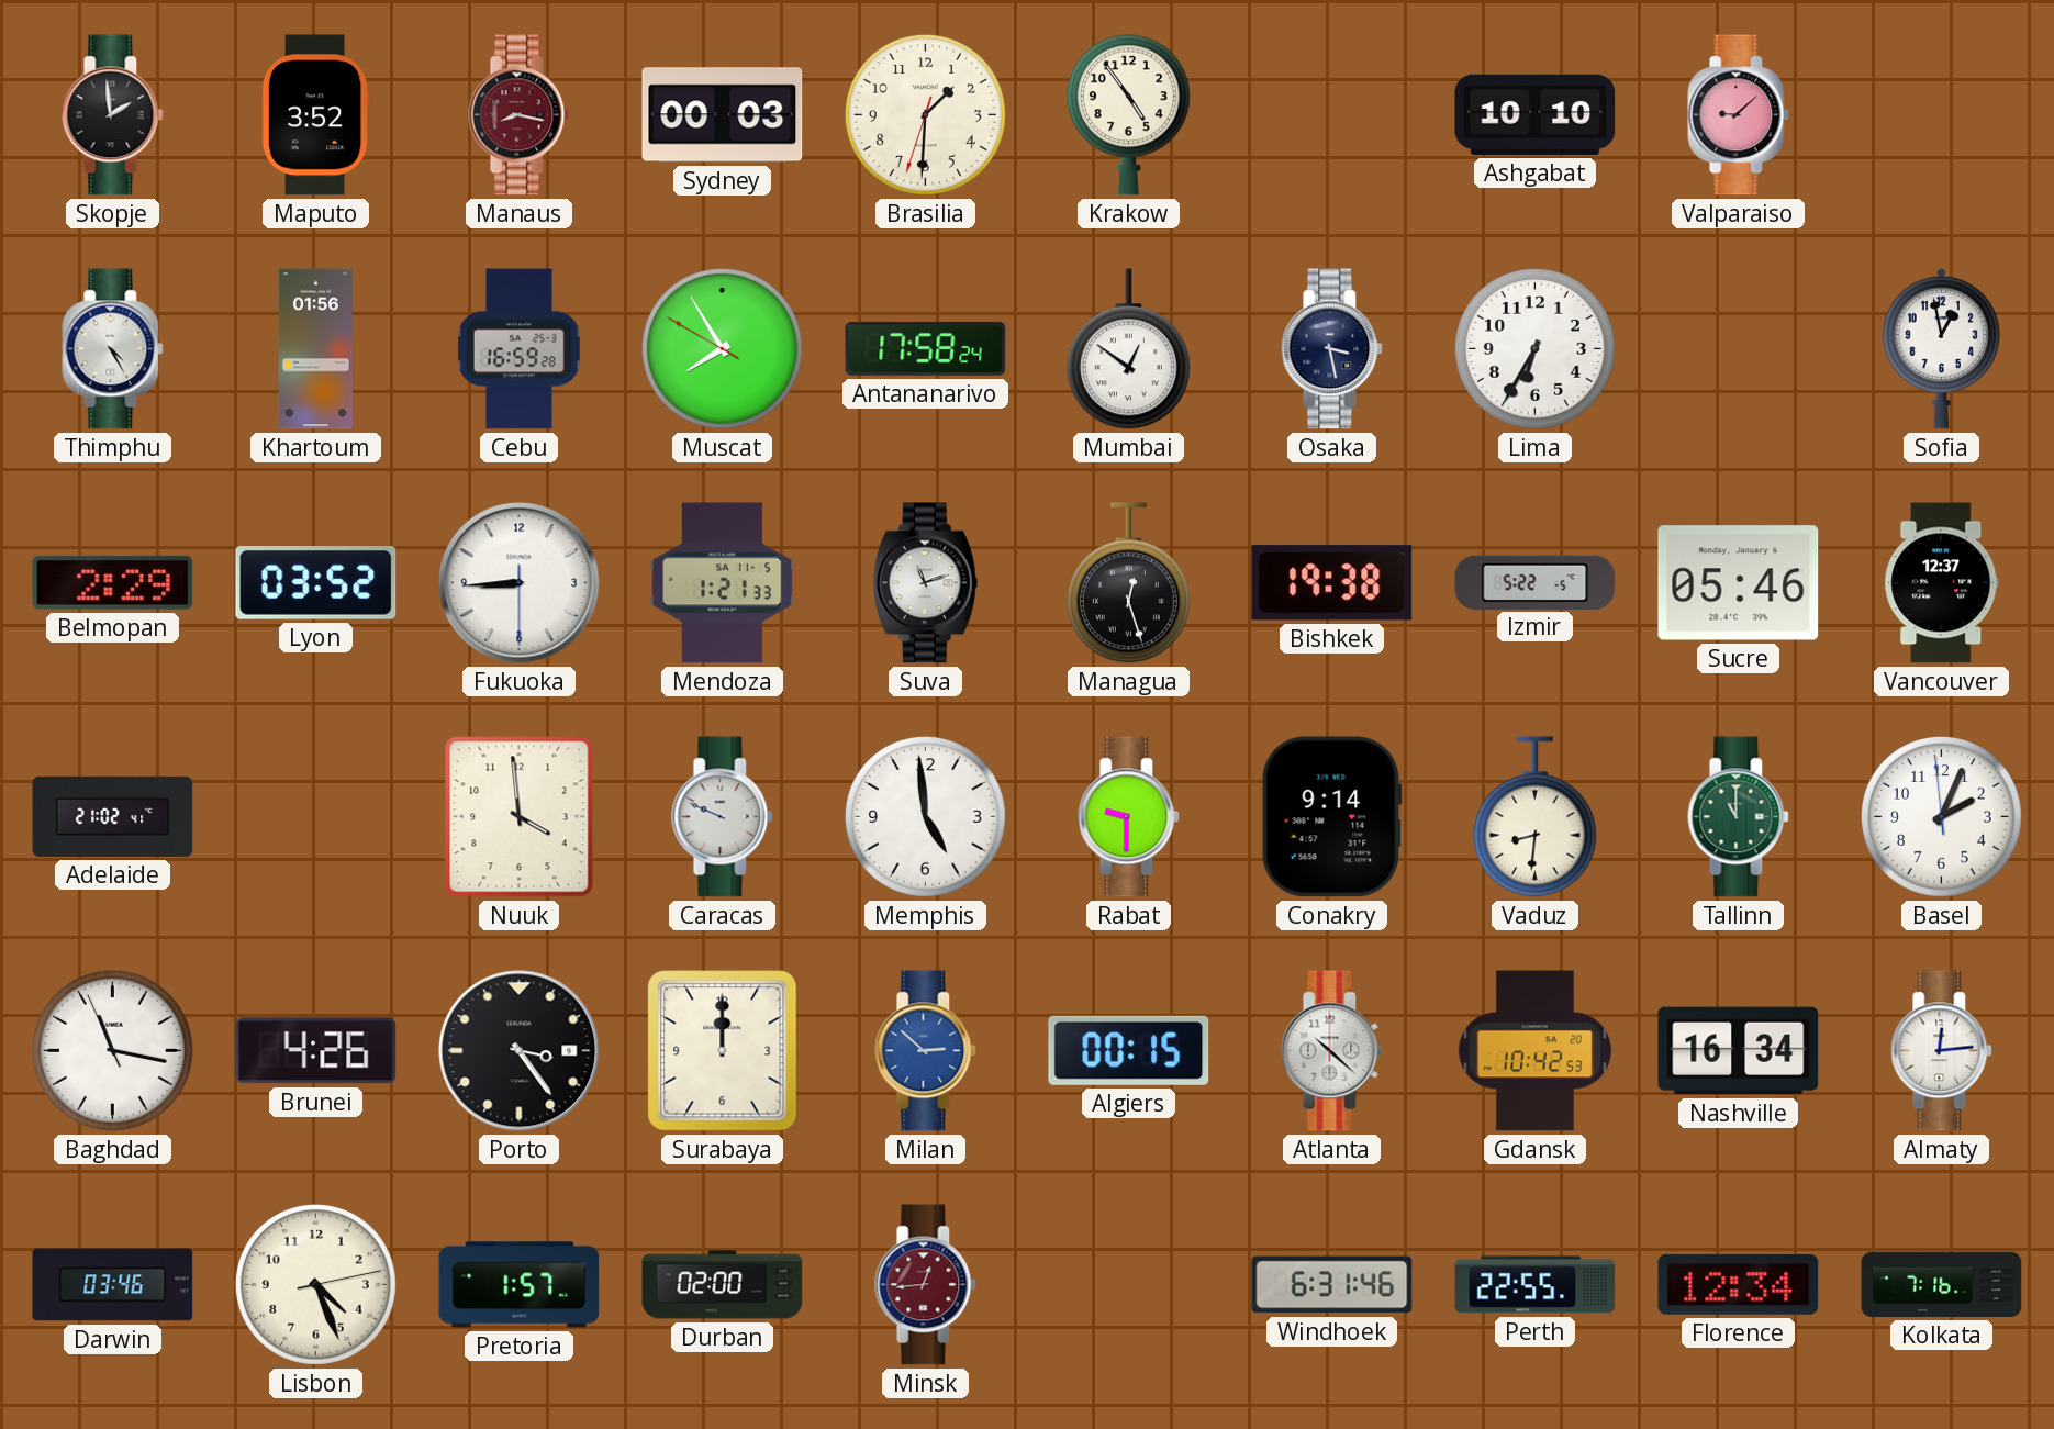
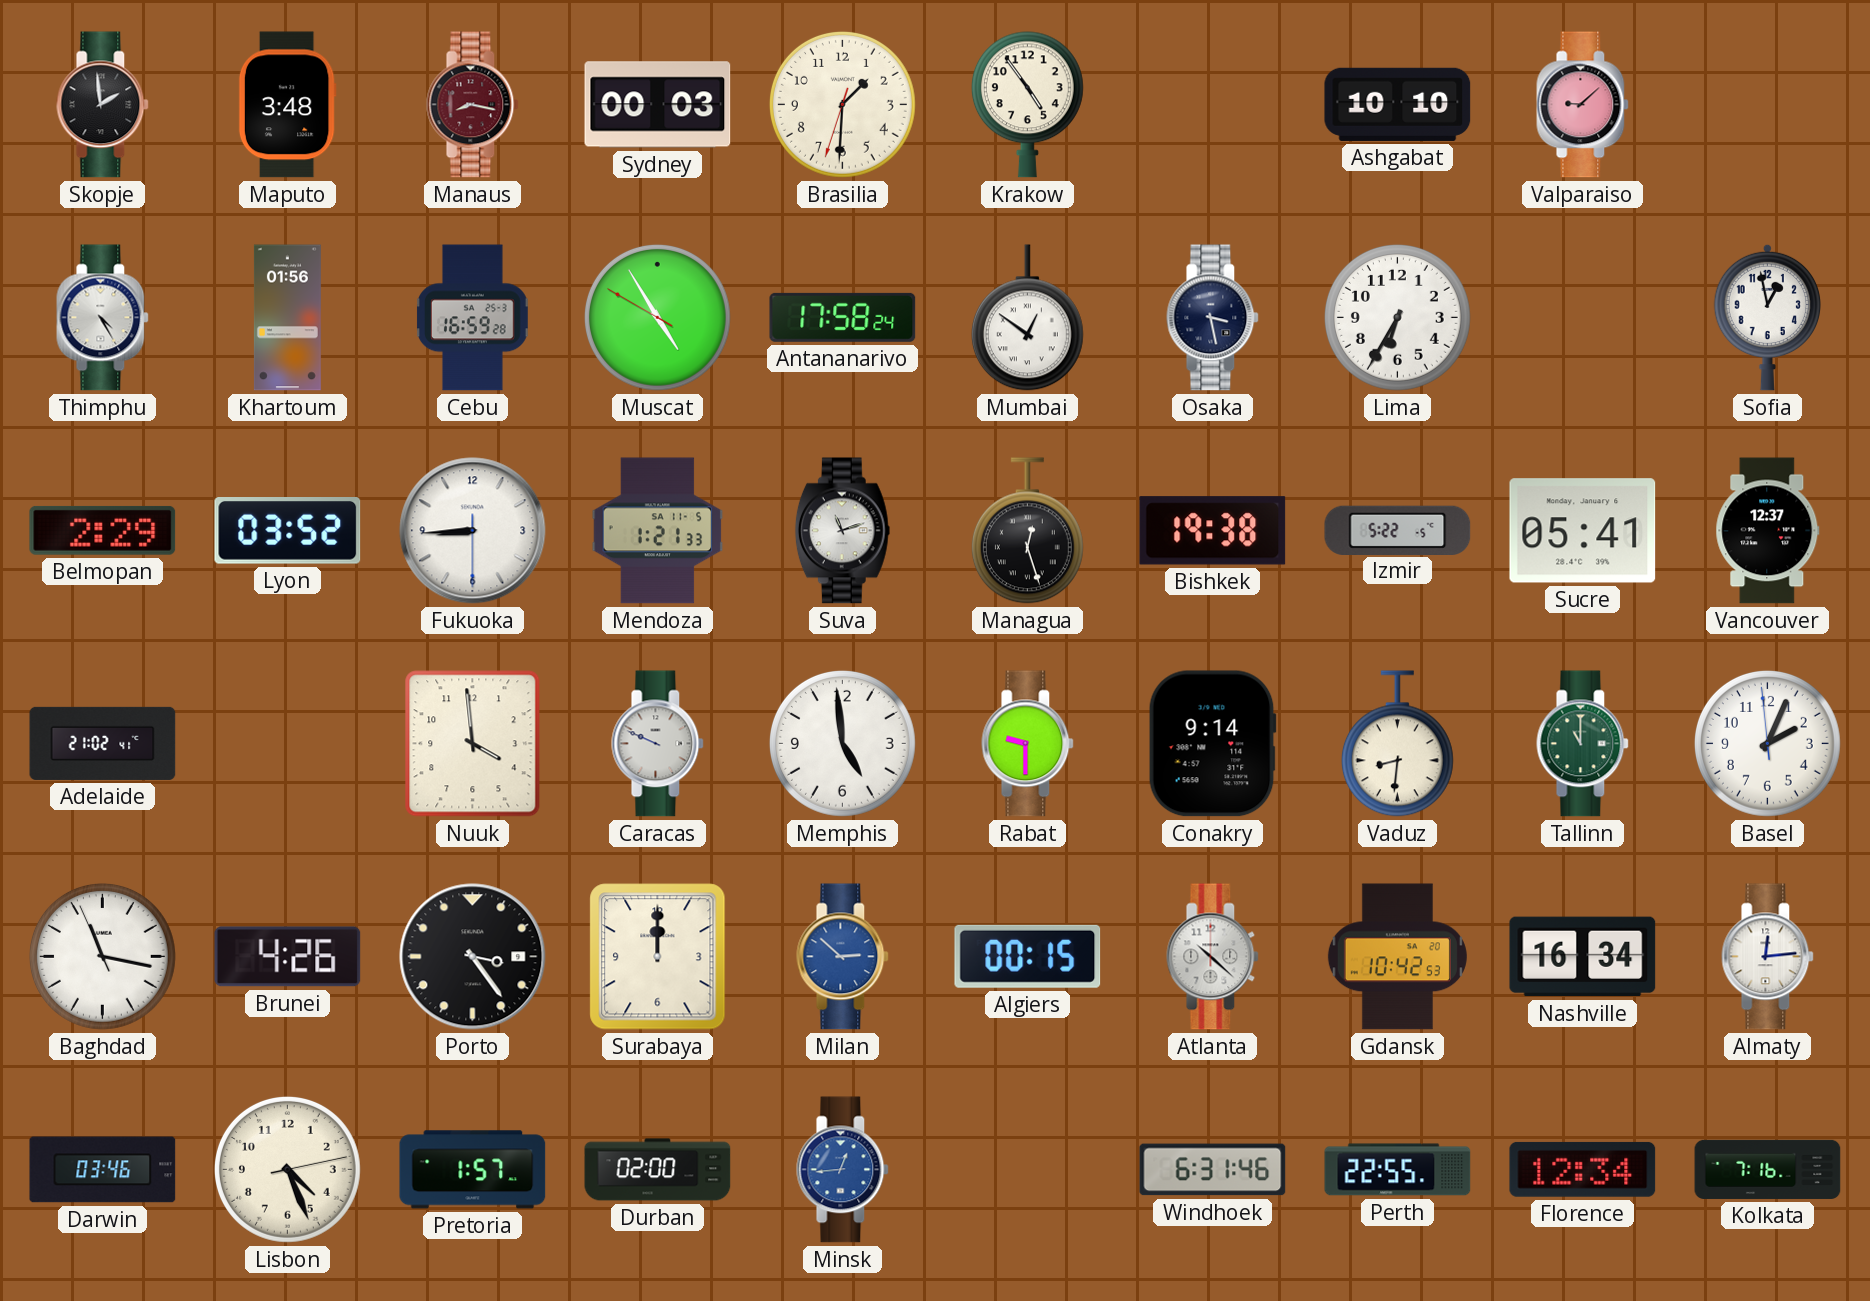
Maputo: 3:52 -> 3:48 (287, 105)
Muscat: 7:54 -> 4:54 (657, 317)
Sucre: 05:46 -> 05:41 (1583, 531)
Minsk dial: burgundy -> blue (843, 1170)
